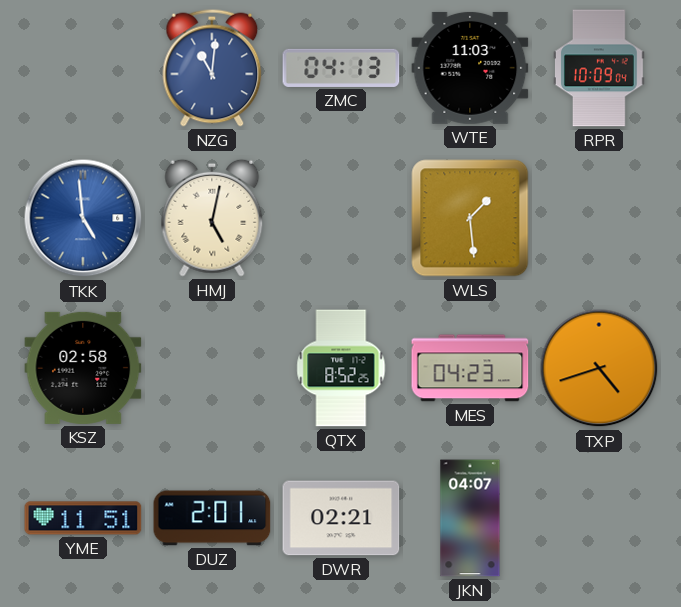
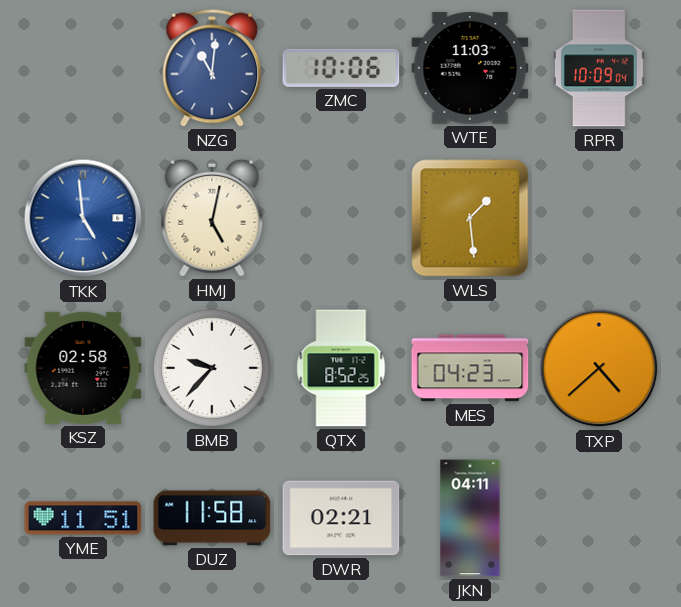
ZMC: 04:13 -> 10:06 (341, 68)
BMB: none -> 9:37 (212, 368)
TXP: 4:42 -> 4:38 (599, 368)
DUZ: 2:01 -> 11:58 (212, 518)
JKN: 04:07 -> 04:11 (470, 518)
